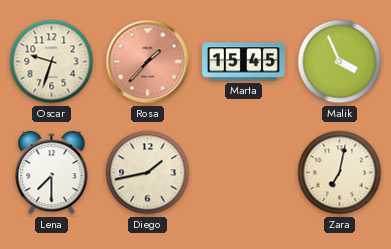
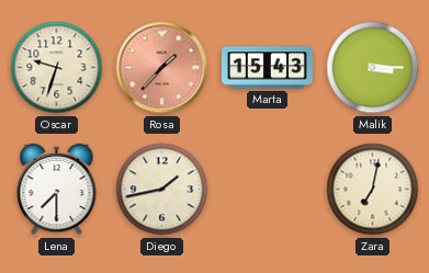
Marta: 15:45 -> 15:43 (268, 68)
Malik: 3:56 -> 3:15 (373, 68)
